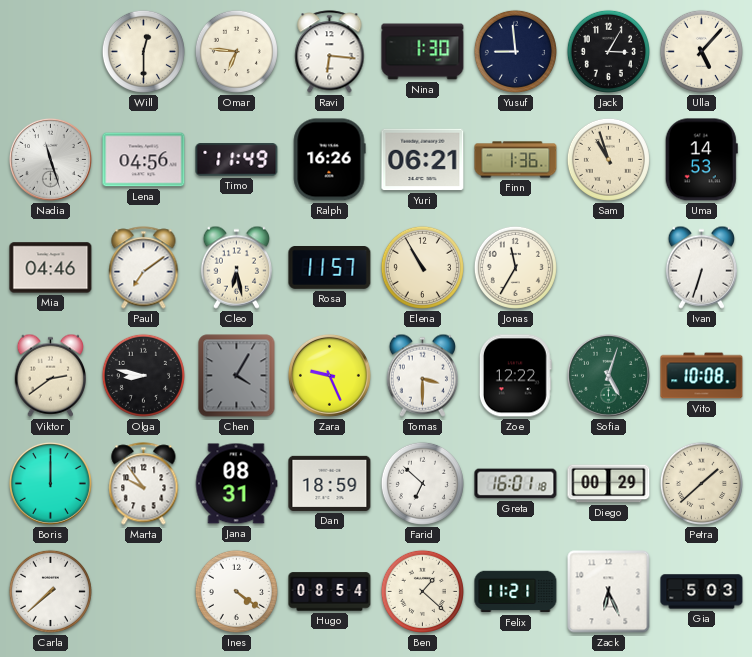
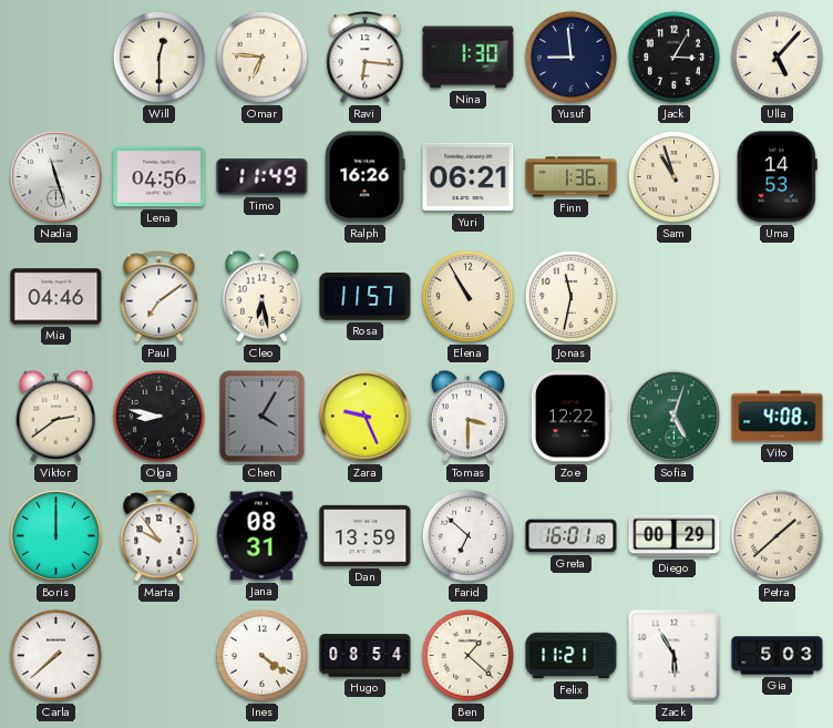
Jonas: 11:35 -> 11:32 (570, 296)
Ivan: 6:33 -> none (701, 267)
Vito: 10:08 -> 4:08 (778, 417)
Dan: 18:59 -> 13:59 (366, 535)
Zack: 6:26 -> 5:55 (675, 656)
